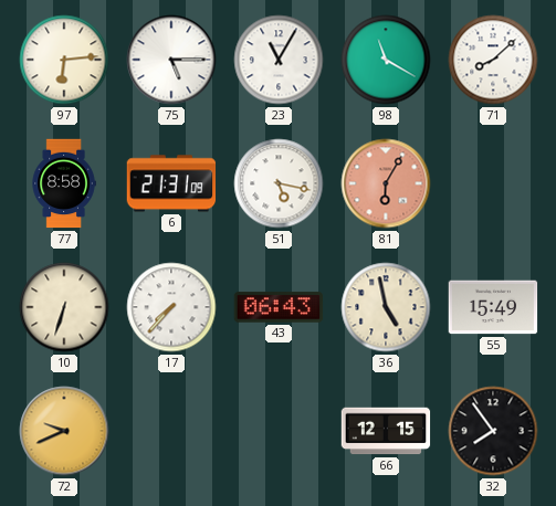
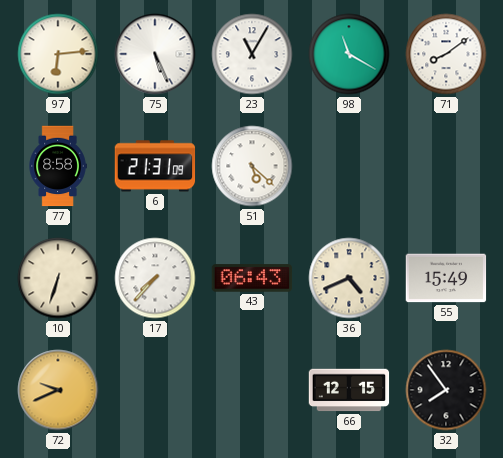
75: 5:15 -> 5:26 (155, 54)
71: 8:08 -> 8:09 (446, 54)
51: 5:17 -> 5:22 (252, 166)
81: 6:05 -> none (386, 183)
36: 4:58 -> 4:41 (349, 278)
